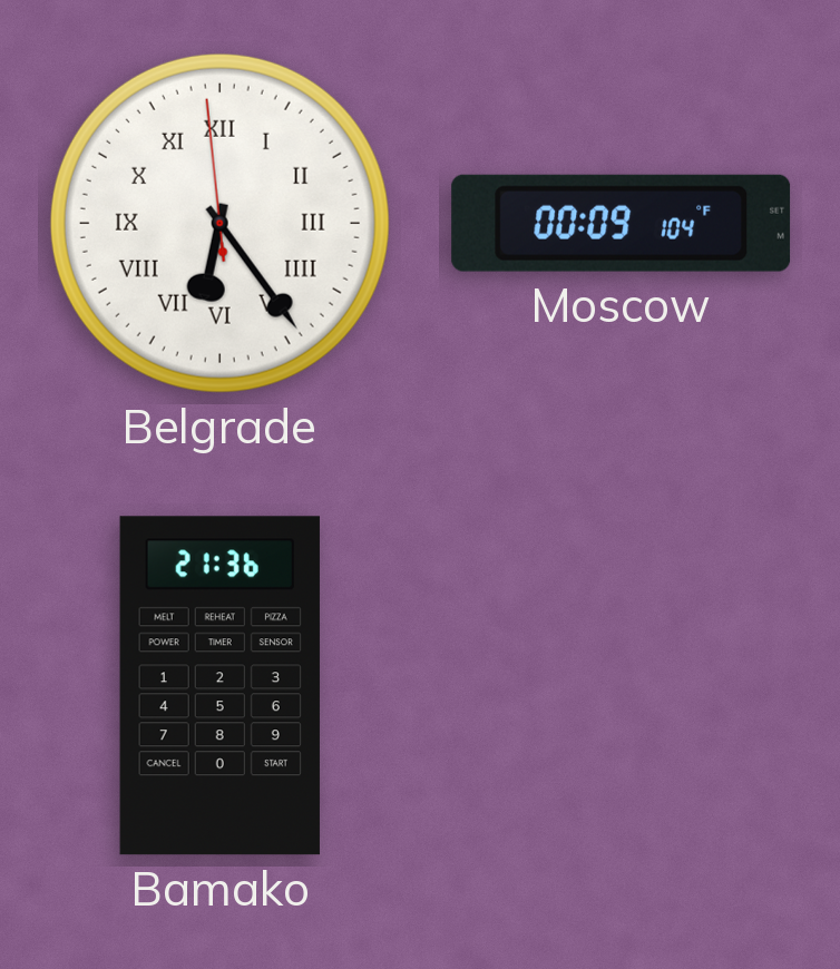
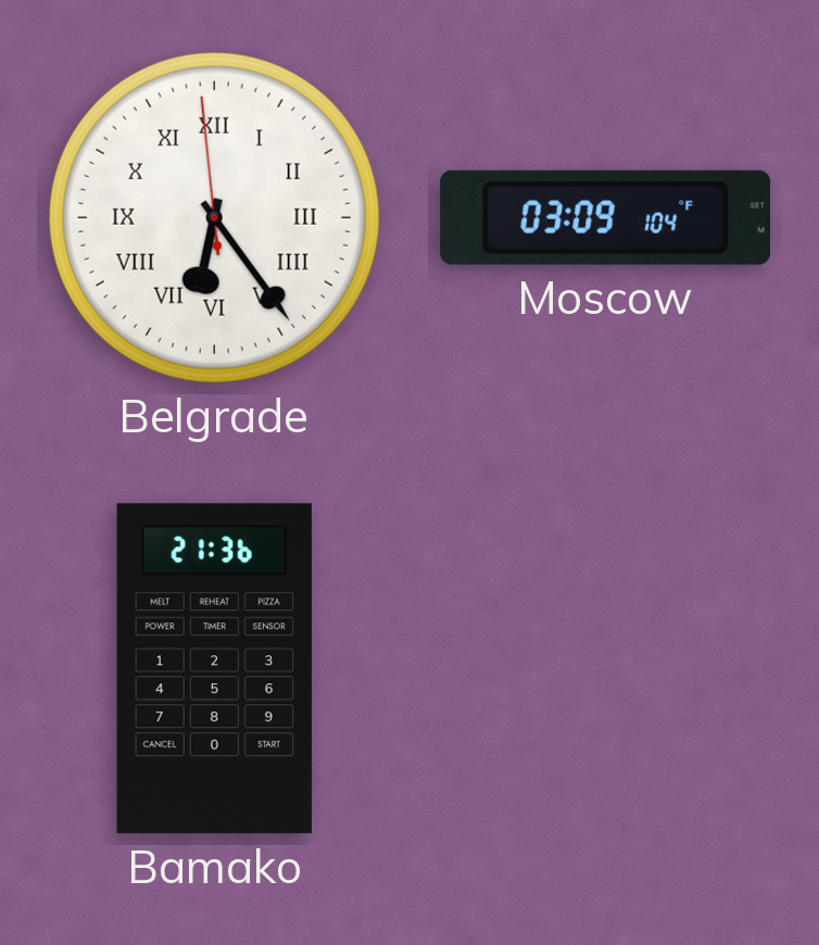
Moscow: 00:09 -> 03:09 (606, 217)
